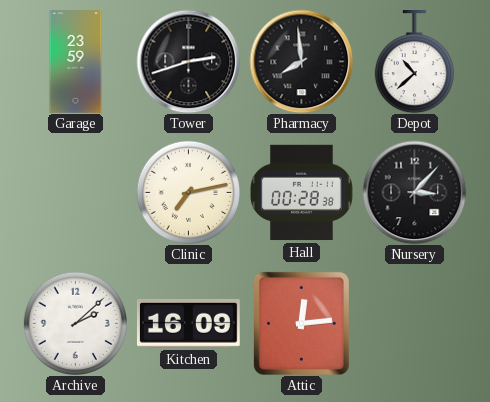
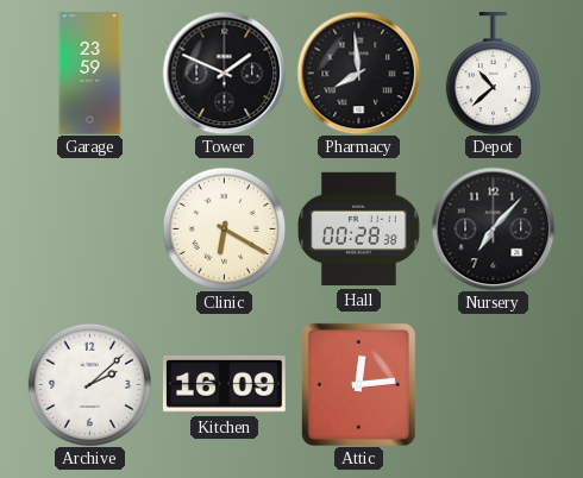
Tower: 2:42 -> 1:49 (224, 73)
Clinic: 7:13 -> 6:20 (224, 228)
Nursery: 3:07 -> 7:07 (493, 228)
